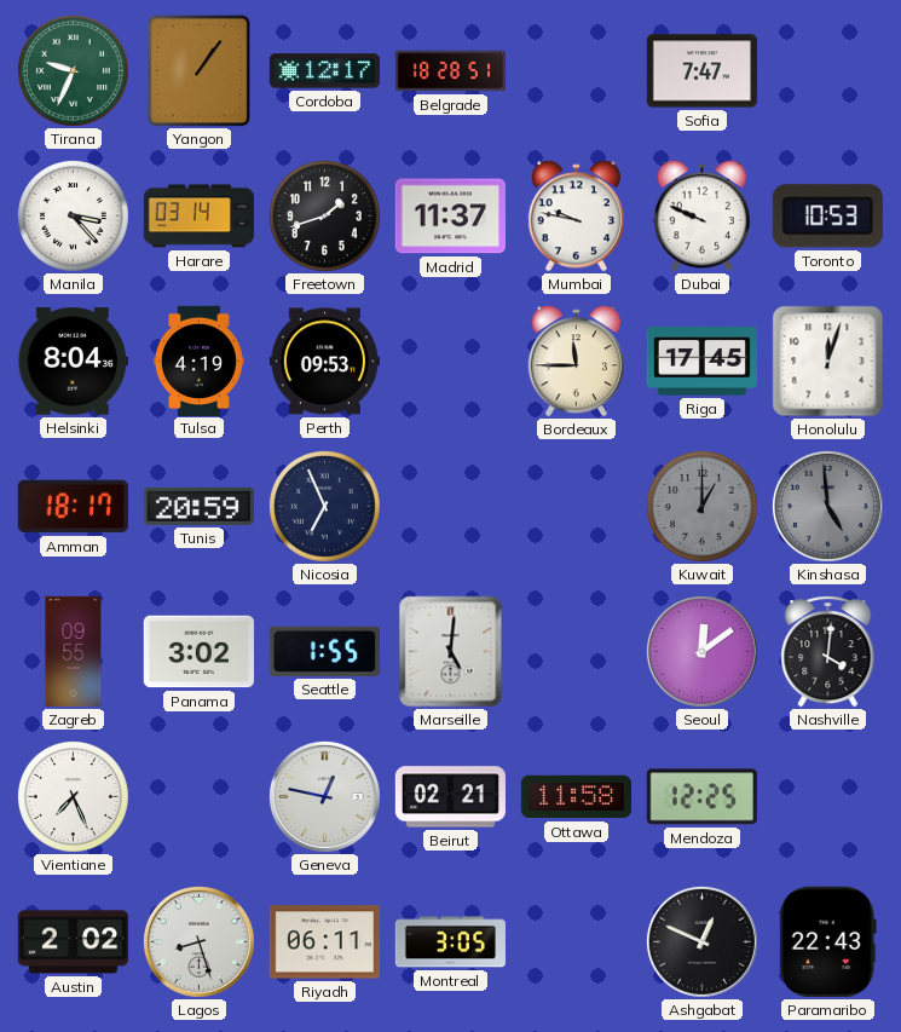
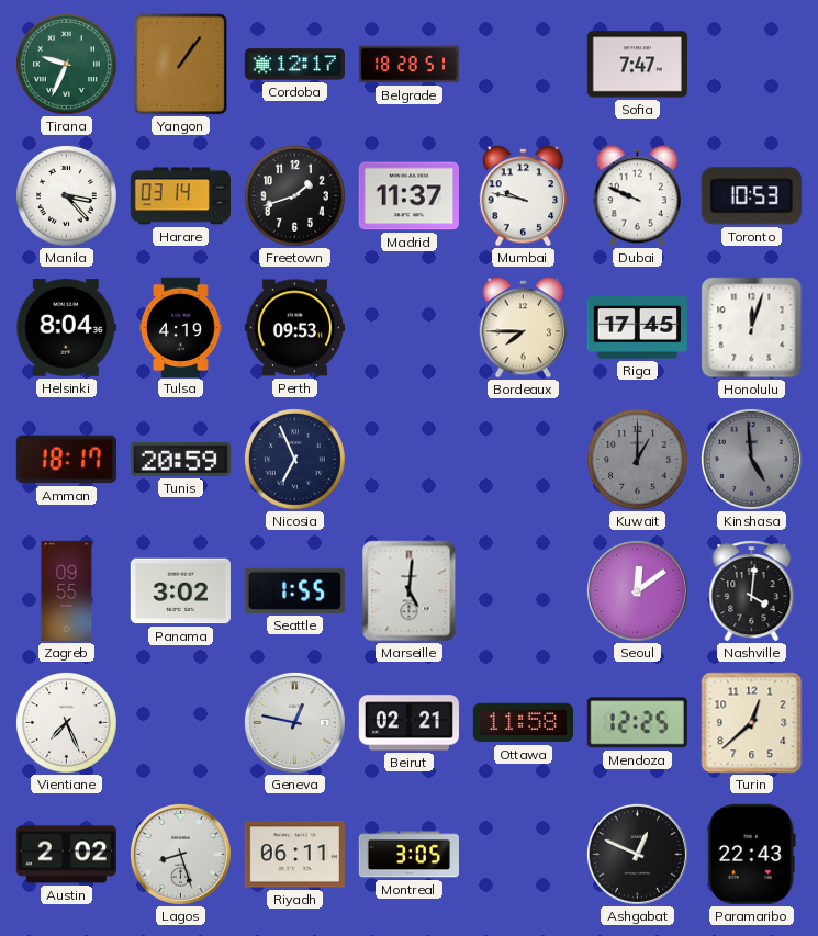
Bordeaux: 11:45 -> 7:45 (524, 328)
Turin: none -> 12:38 (752, 723)
